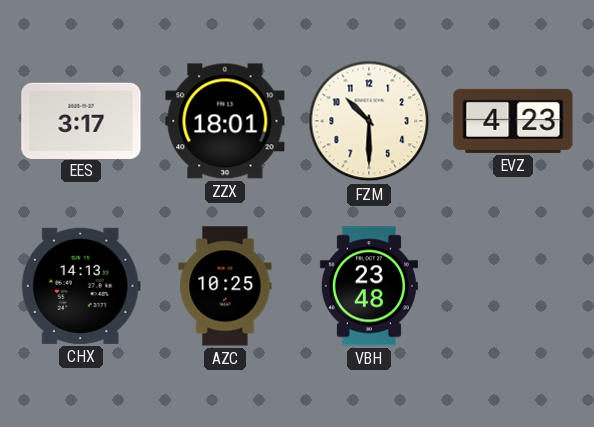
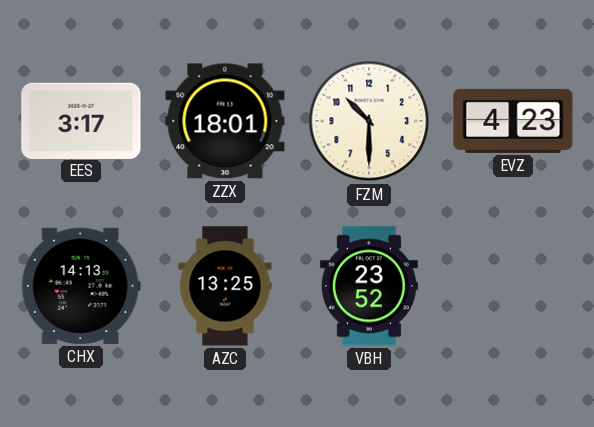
AZC: 10:25 -> 13:25 (225, 286)
VBH: 23:48 -> 23:52 (369, 286)
